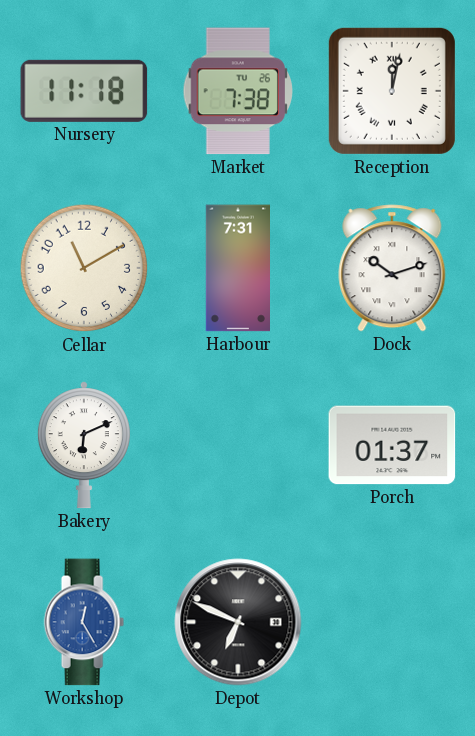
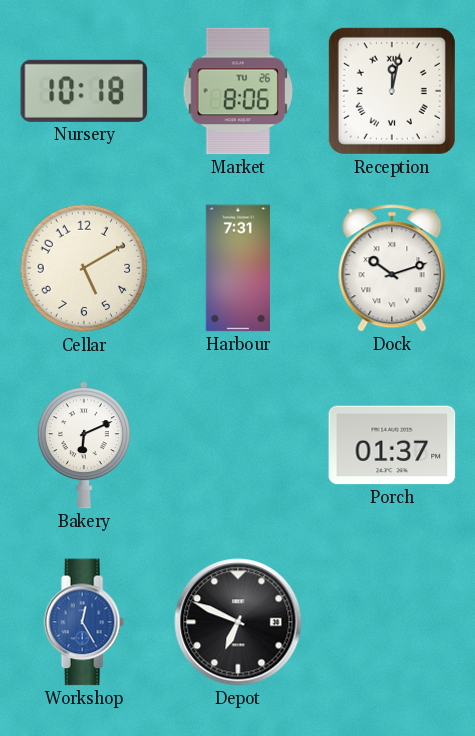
Nursery: 11:18 -> 10:18 (84, 91)
Market: 7:38 -> 8:06 (238, 91)
Cellar: 11:10 -> 5:10 (84, 268)
